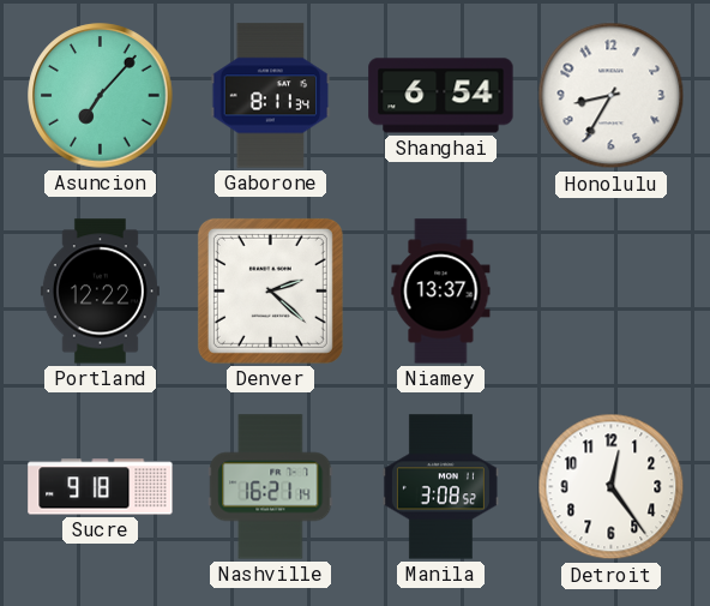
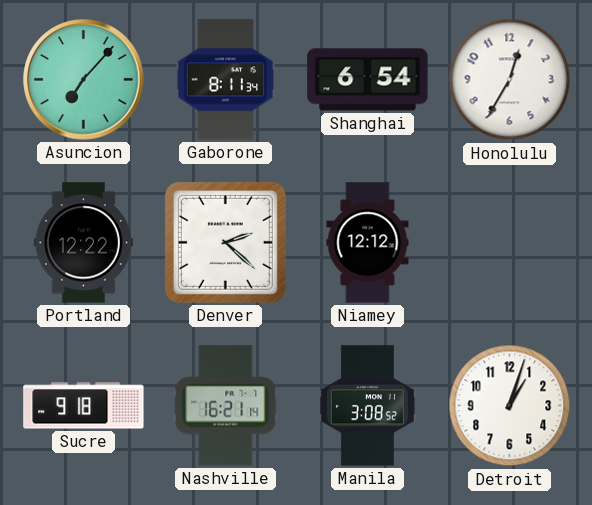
Honolulu: 8:35 -> 12:35 (510, 80)
Niamey: 13:37 -> 12:12 (368, 243)
Detroit: 12:24 -> 1:03 (510, 406)
